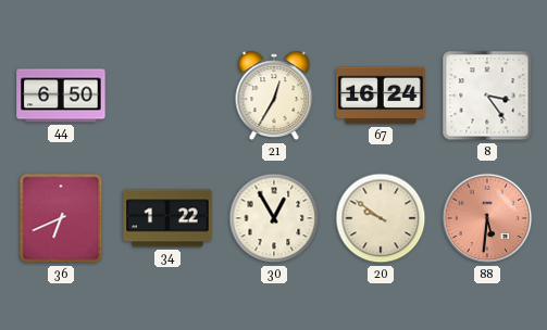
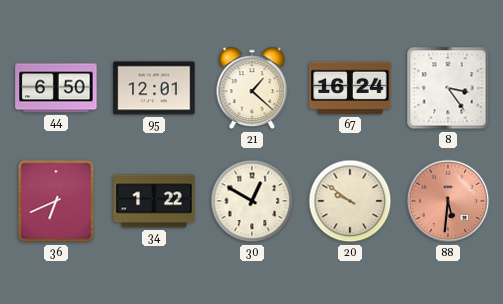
95: none -> 12:01 (154, 88)
21: 12:35 -> 1:22 (252, 88)
30: 12:55 -> 12:50 (252, 201)
